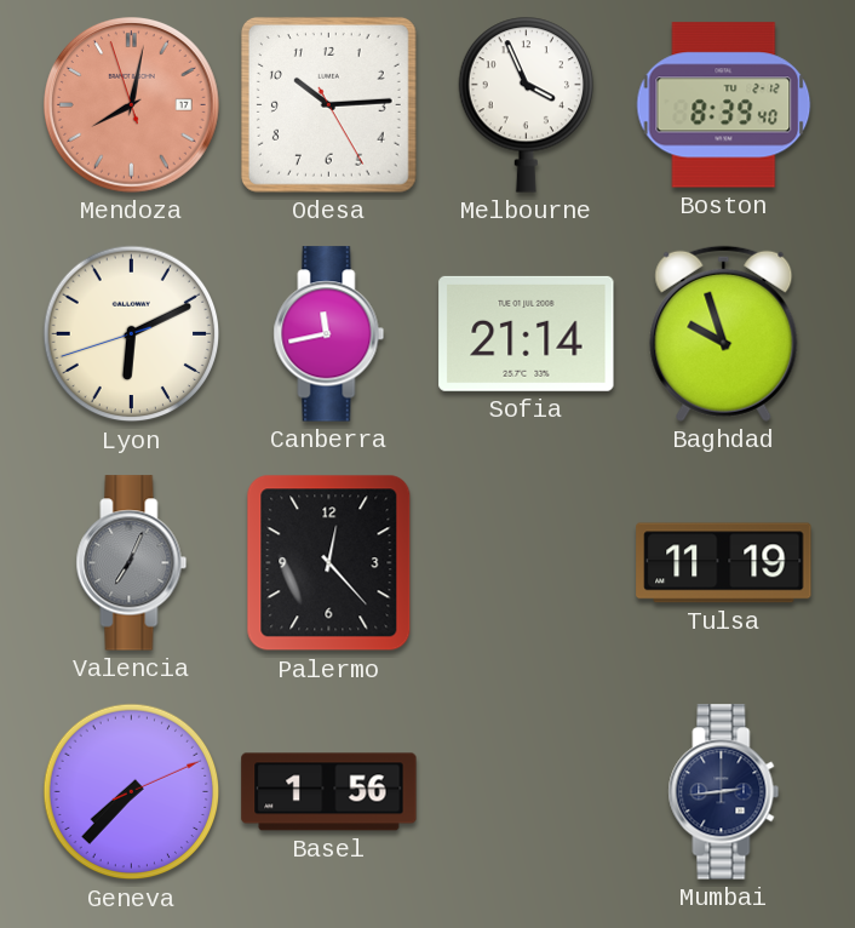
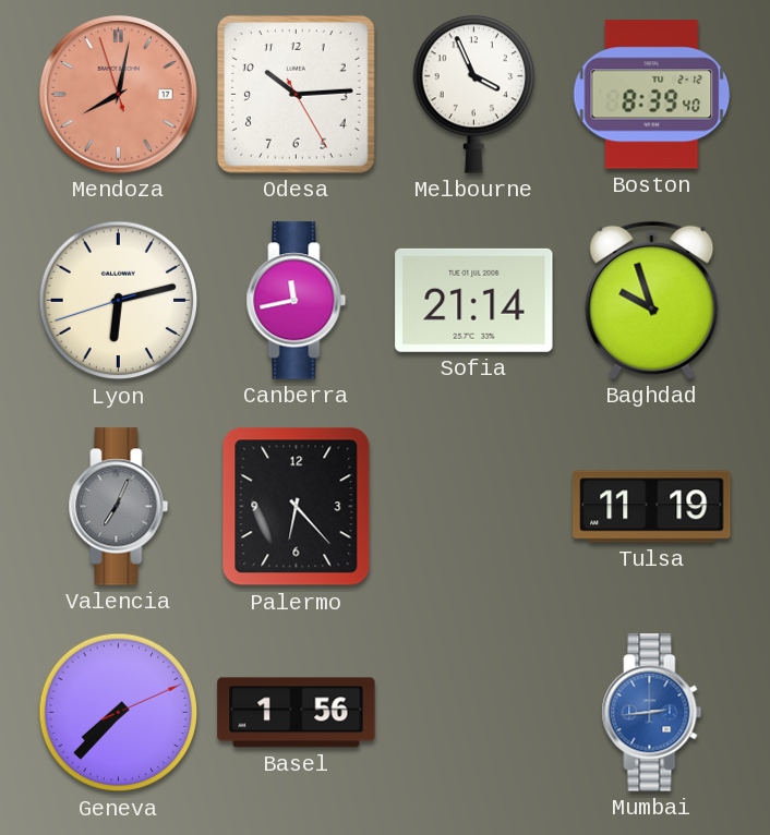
Lyon: 6:10 -> 6:12 (119, 301)
Palermo: 12:23 -> 6:23 (297, 507)
Mumbai dial: navy -> blue (652, 713)
